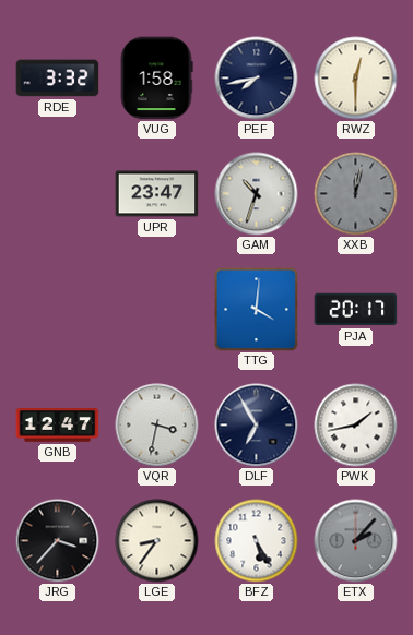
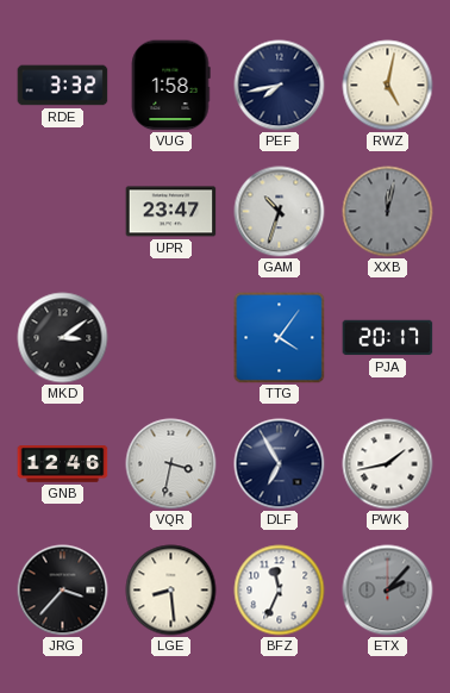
RWZ: 12:30 -> 5:02 (388, 86)
MKD: none -> 3:09 (63, 338)
TTG: 4:01 -> 4:06 (280, 338)
GNB: 12:47 -> 12:46 (63, 464)
LGE: 8:36 -> 8:29 (171, 591)
BFZ: 5:25 -> 11:34 (280, 591)
